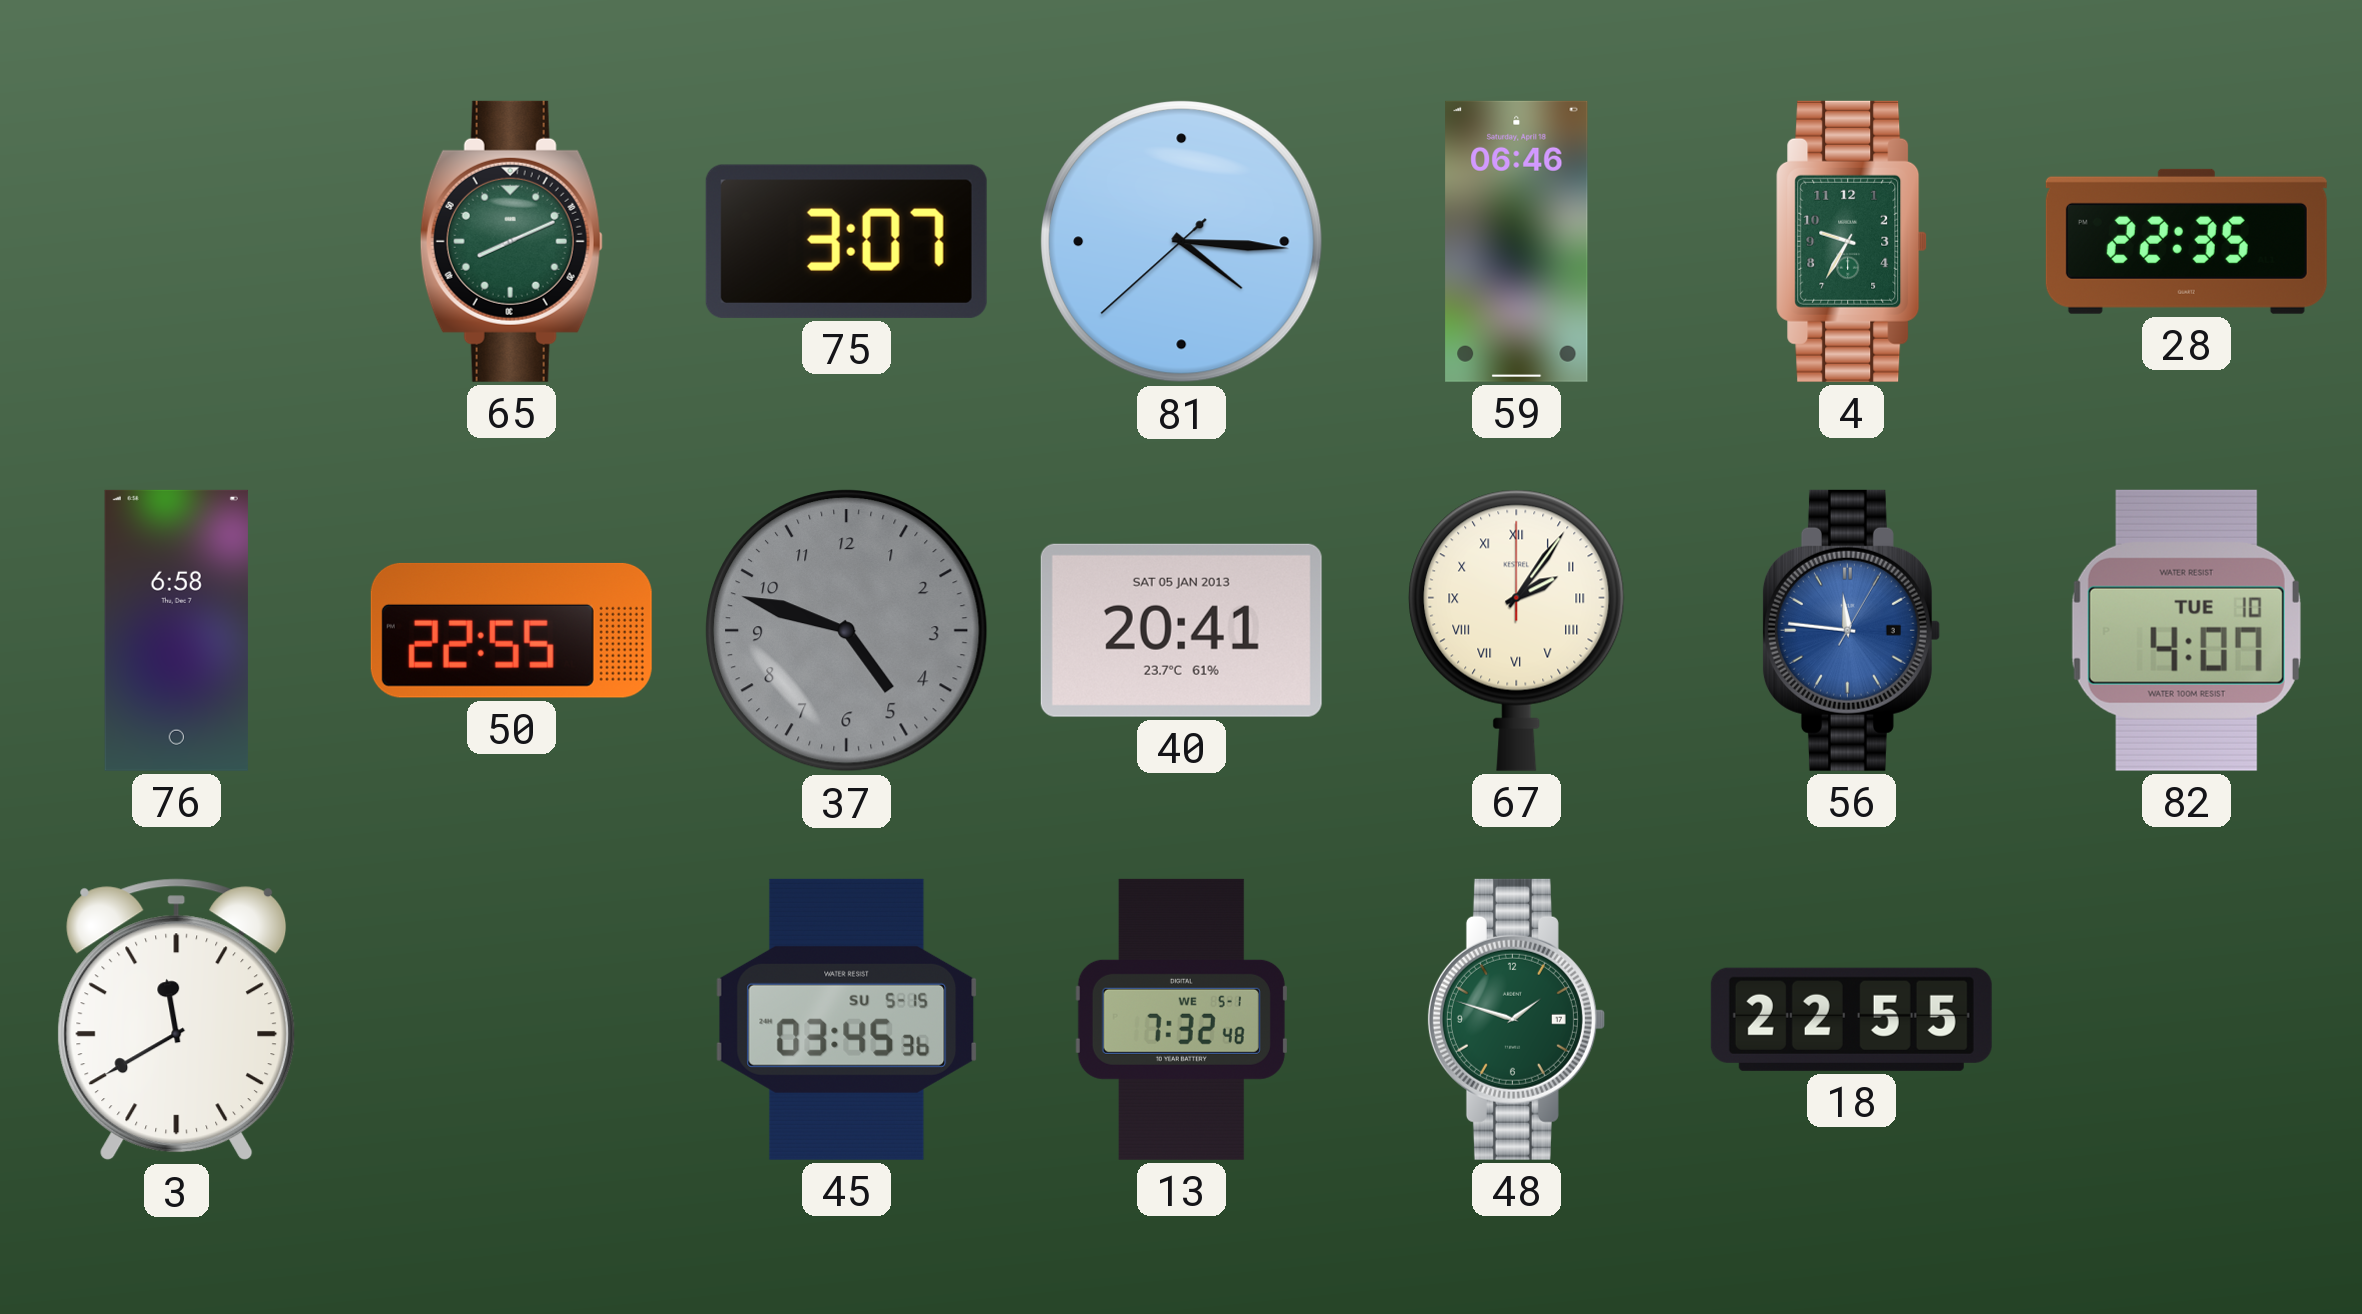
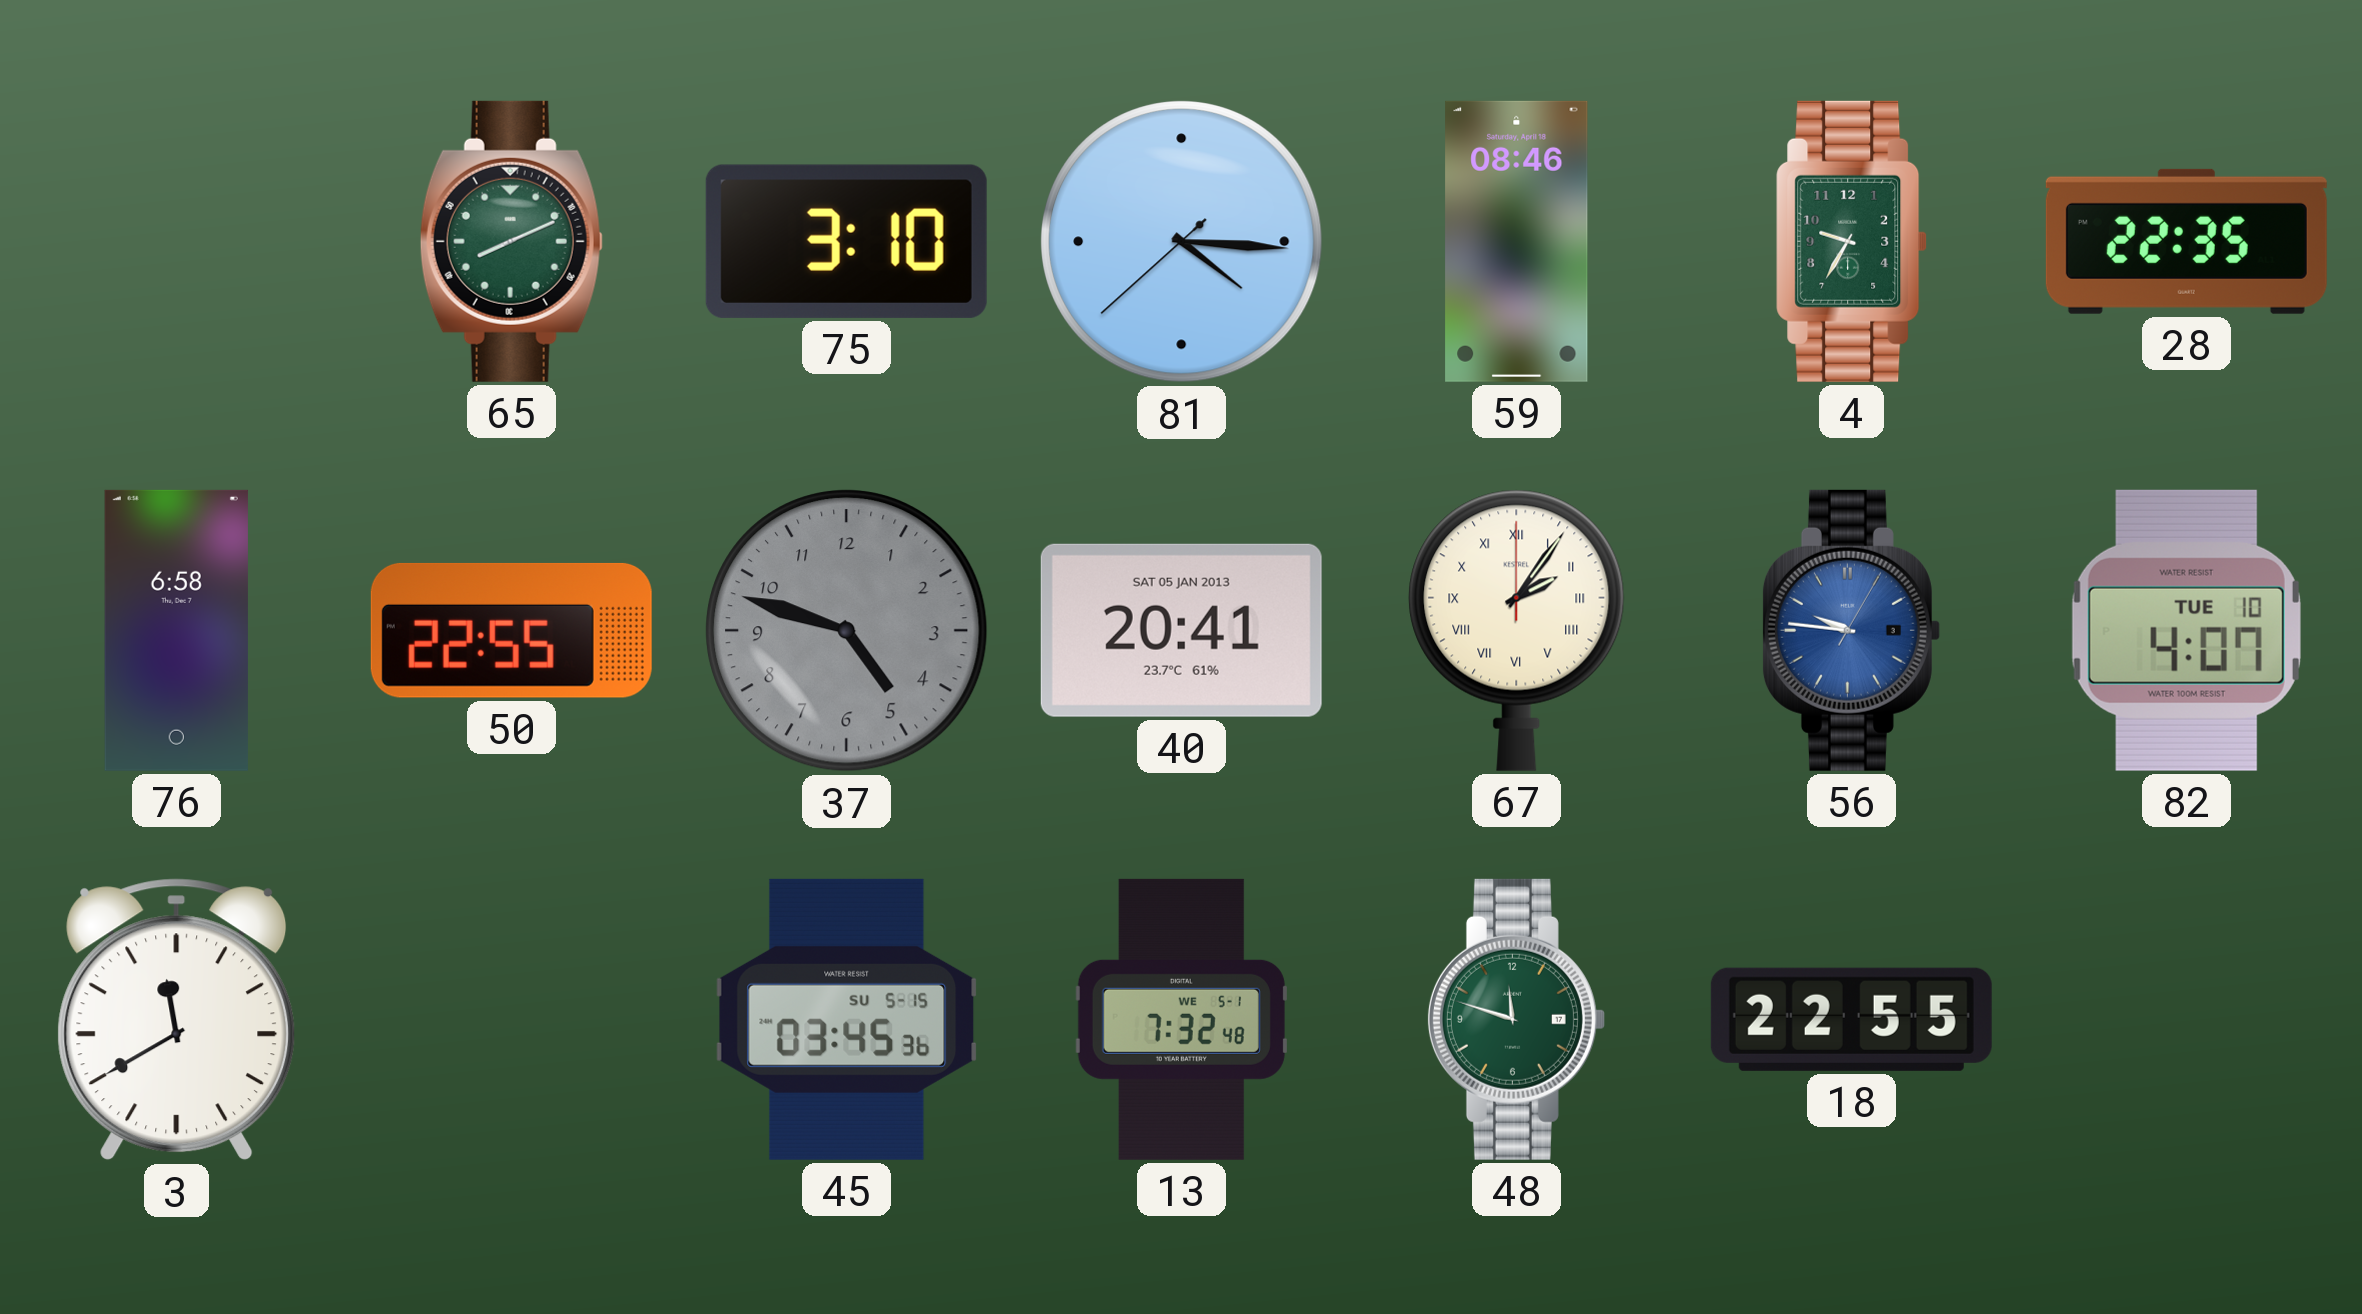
75: 3:07 -> 3:10 (846, 241)
59: 06:46 -> 08:46 (1517, 241)
56: 11:46 -> 9:46 (1851, 630)
48: 1:48 -> 11:48 (1516, 1019)
